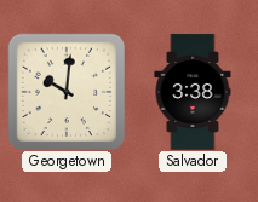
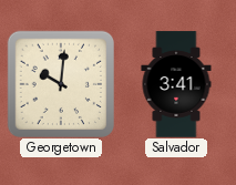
Salvador: 3:38 -> 3:41 (176, 84)
